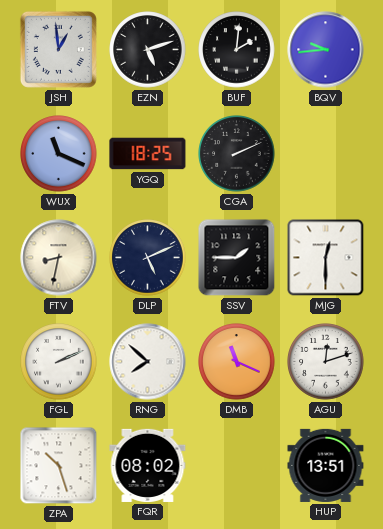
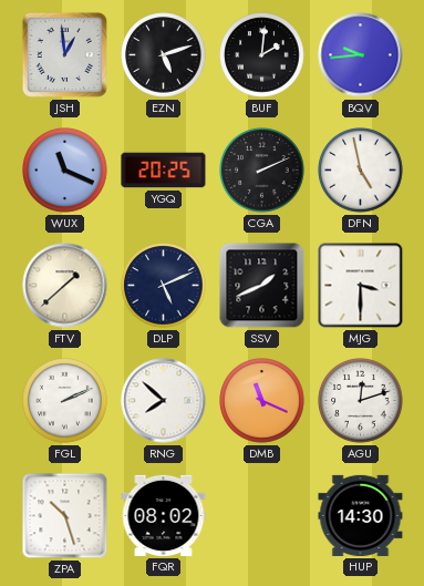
YGQ: 18:25 -> 20:25 (164, 171)
DFN: none -> 4:58 (361, 171)
FTV: 8:32 -> 1:38 (65, 286)
SSV: 1:45 -> 1:41 (262, 286)
MJG: 12:30 -> 3:30 (361, 286)
HUP: 13:51 -> 14:30 (361, 515)
